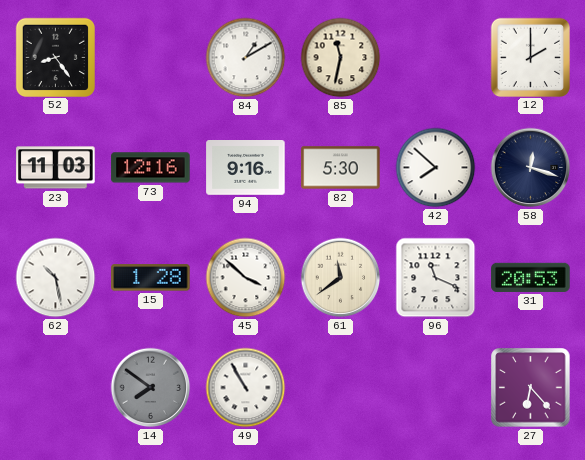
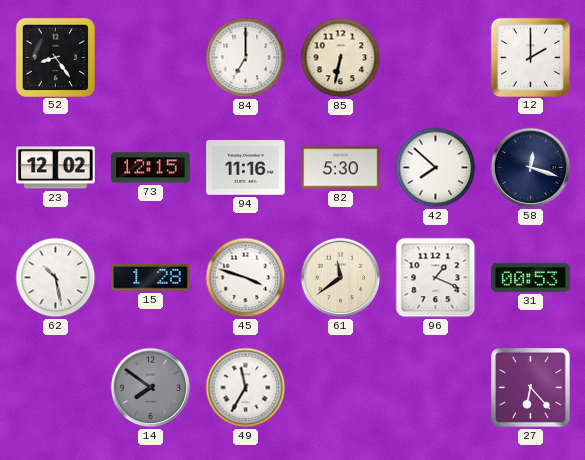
84: 1:10 -> 7:00 (246, 58)
85: 11:32 -> 6:32 (341, 58)
23: 11:03 -> 12:02 (56, 168)
73: 12:16 -> 12:15 (151, 168)
94: 9:16 -> 11:16 (246, 168)
45: 3:52 -> 3:48 (246, 278)
96: 11:19 -> 1:19 (436, 278)
31: 20:53 -> 00:53 (531, 277)
49: 10:55 -> 11:35 (246, 388)
